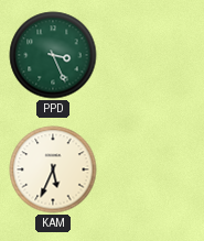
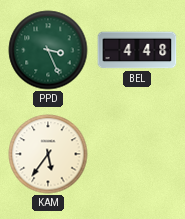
BEL: none -> 4:48 (137, 50)
KAM: 5:34 -> 5:36 (48, 154)
